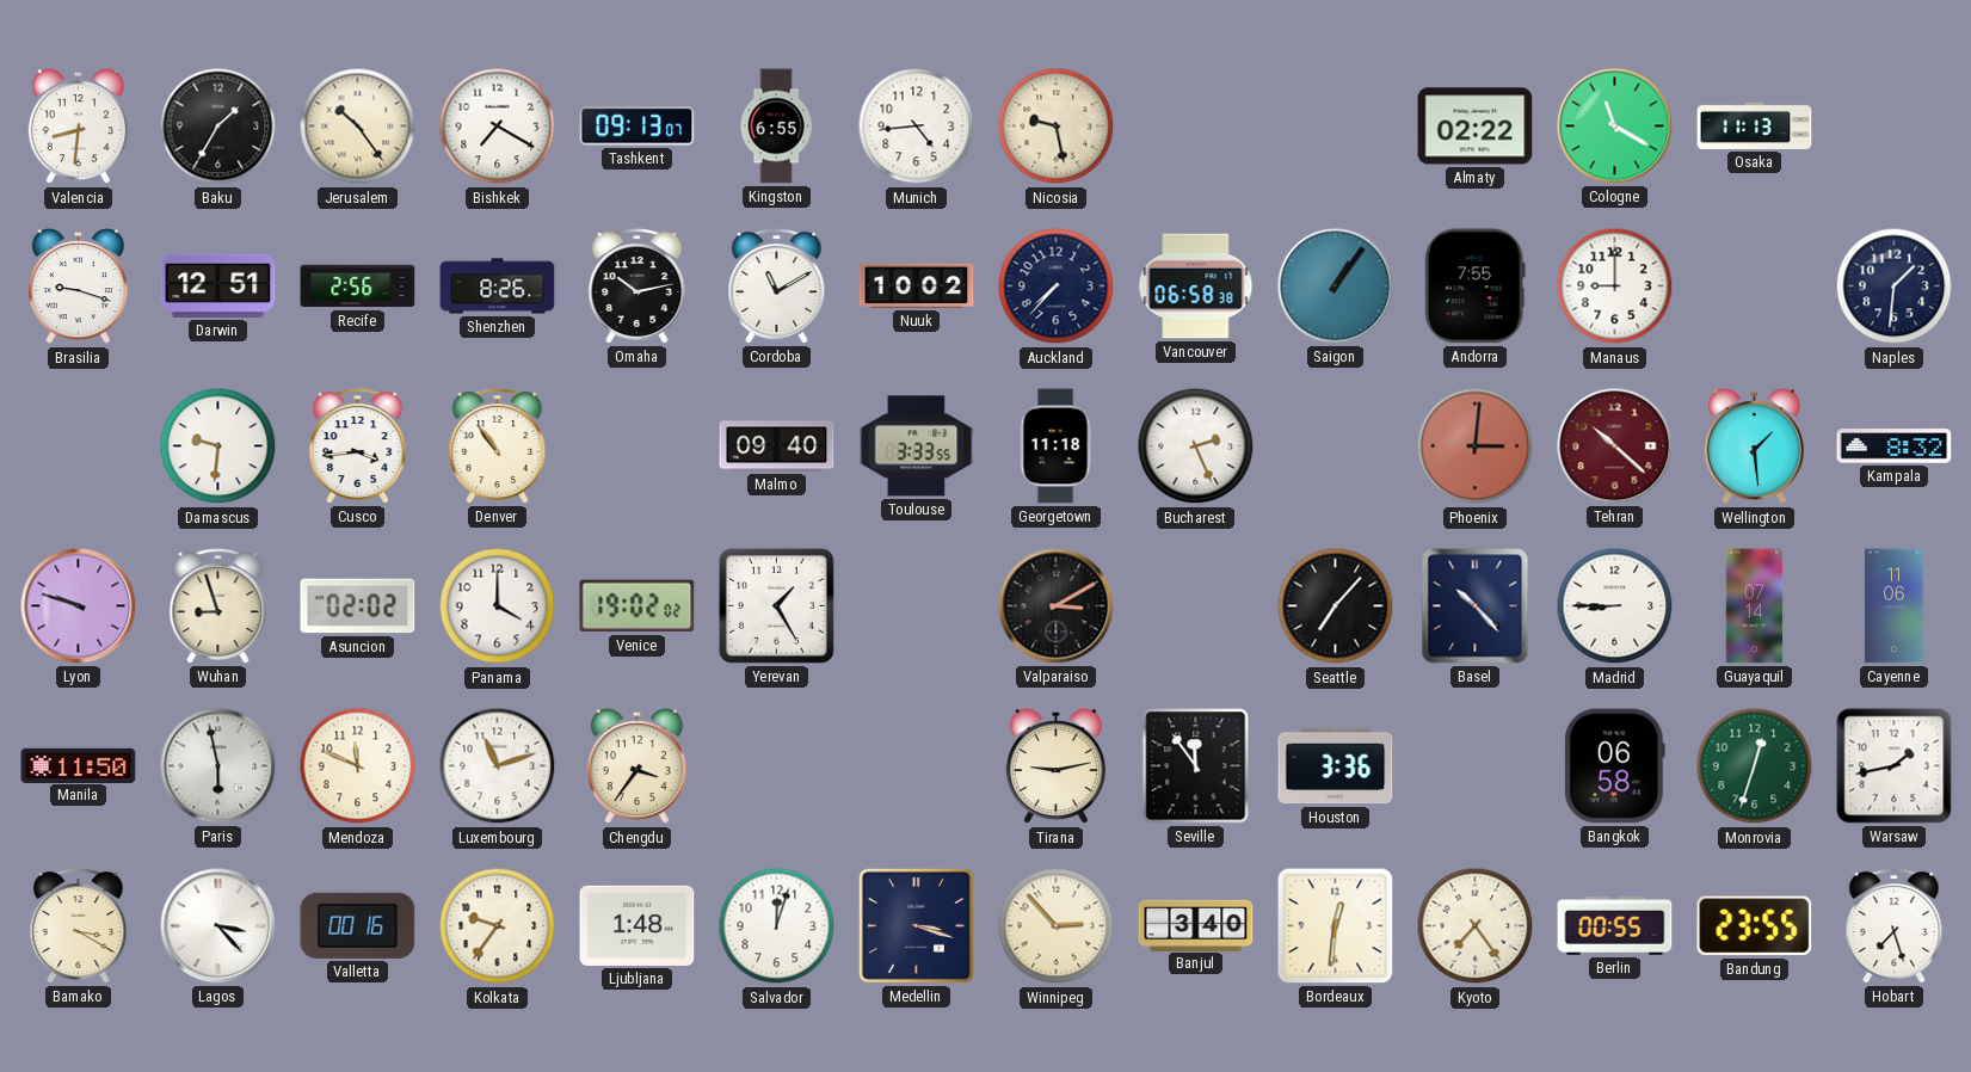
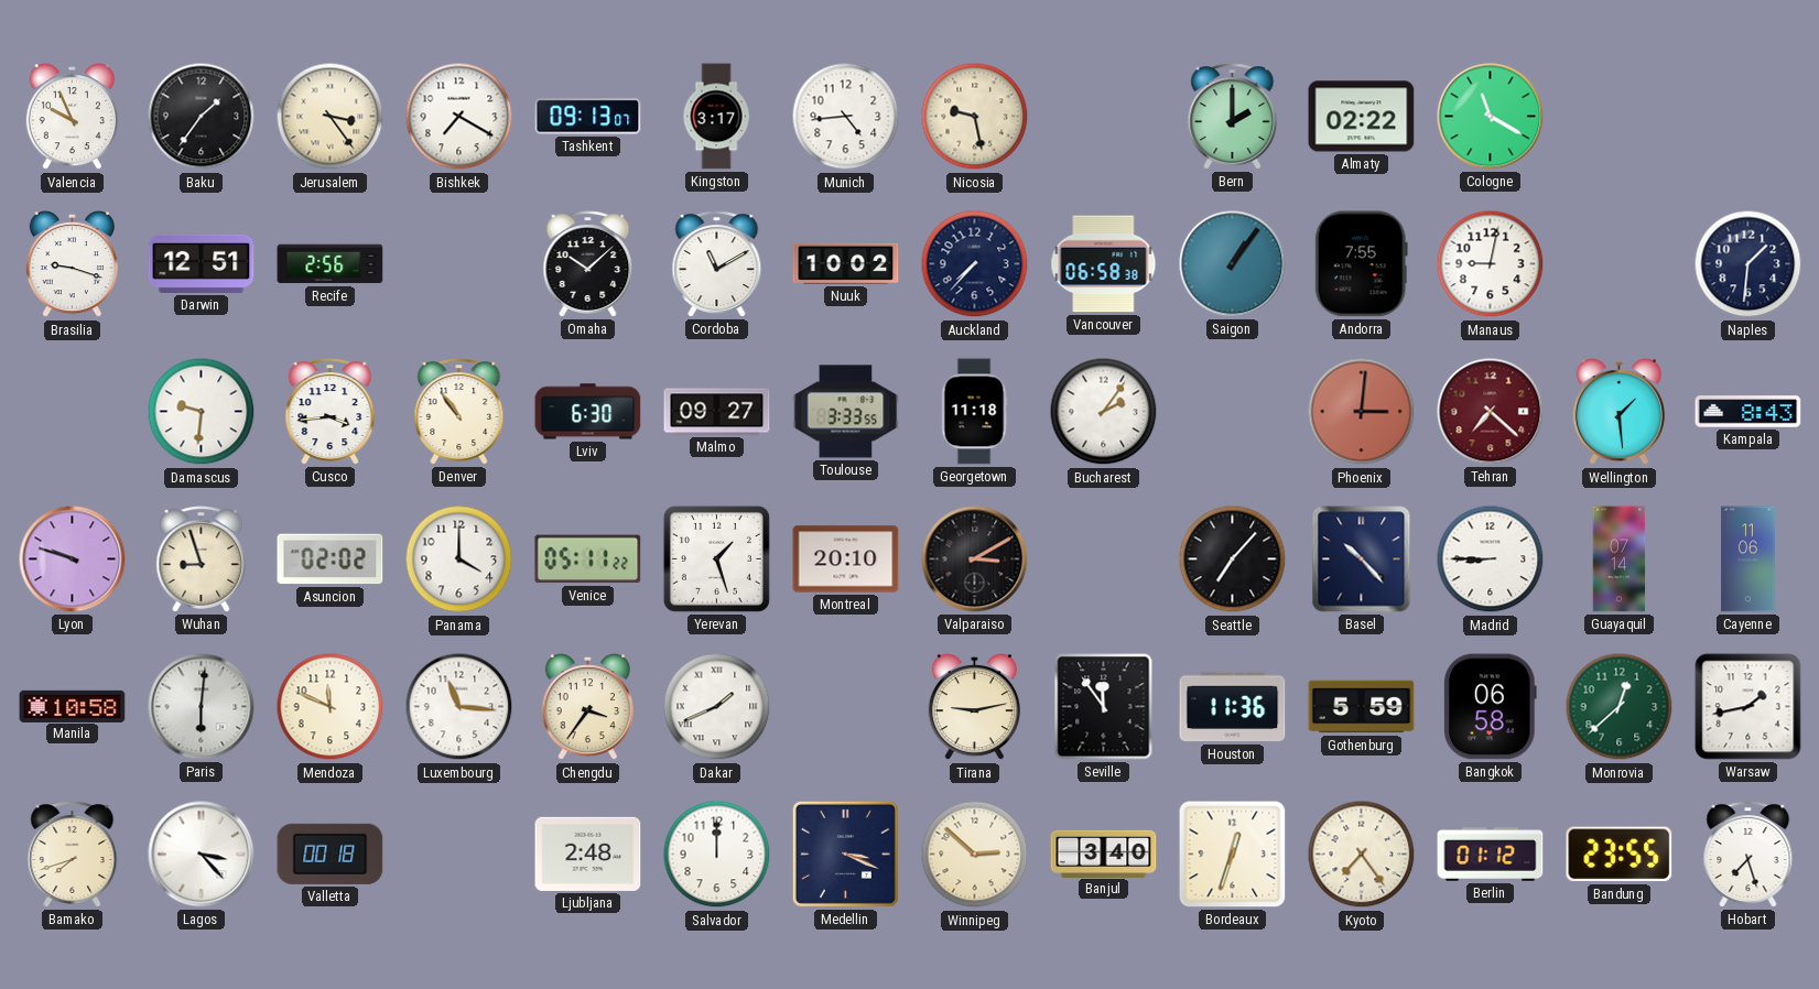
Valencia: 8:31 -> 9:56 (72, 118)
Baku: 1:35 -> 1:36 (202, 117)
Jerusalem: 10:24 -> 3:24 (331, 117)
Kingston: 6:55 -> 3:17 (716, 117)
Bern: none -> 2:00 (1233, 117)
Osaka: 11:13 -> none (1755, 125)
Shenzhen: 8:26 -> none (498, 287)
Omaha: 10:13 -> 10:08 (588, 264)
Manaus: 9:00 -> 9:02 (1491, 264)
Lviv: none -> 6:30 (588, 412)
Malmo: 09:40 -> 09:27 (717, 412)
Bucharest: 2:26 -> 2:06 (1104, 412)
Tehran: 10:22 -> 7:22 (1491, 412)
Kampala: 8:32 -> 8:43 (1748, 412)
Venice: 19:02 -> 05:11 (588, 559)
Yerevan: 1:25 -> 1:27 (716, 558)
Montreal: none -> 20:10 (846, 559)
Manila: 11:50 -> 10:58 (73, 706)
Paris: 5:58 -> 6:01 (202, 707)
Luxembourg: 11:12 -> 11:16 (459, 707)
Dakar: none -> 1:41 (717, 707)
Houston: 3:36 -> 11:36 (1233, 707)
Gothenburg: none -> 5:59 (1362, 707)
Monrovia: 12:33 -> 12:38 (1620, 707)
Bamako: 3:20 -> 7:42 (73, 855)
Valletta: 00:16 -> 00:18 (331, 854)
Kolkata: 9:36 -> none (498, 926)
Ljubljana: 1:48 -> 2:48 (588, 854)
Salvador: 12:03 -> 12:00 (717, 855)
Medellin: 3:18 -> 3:19 (845, 854)
Winnipeg: 2:53 -> 2:52 (975, 855)
Bordeaux: 12:31 -> 12:33 (1233, 855)
Berlin: 00:55 -> 01:12 (1491, 855)
